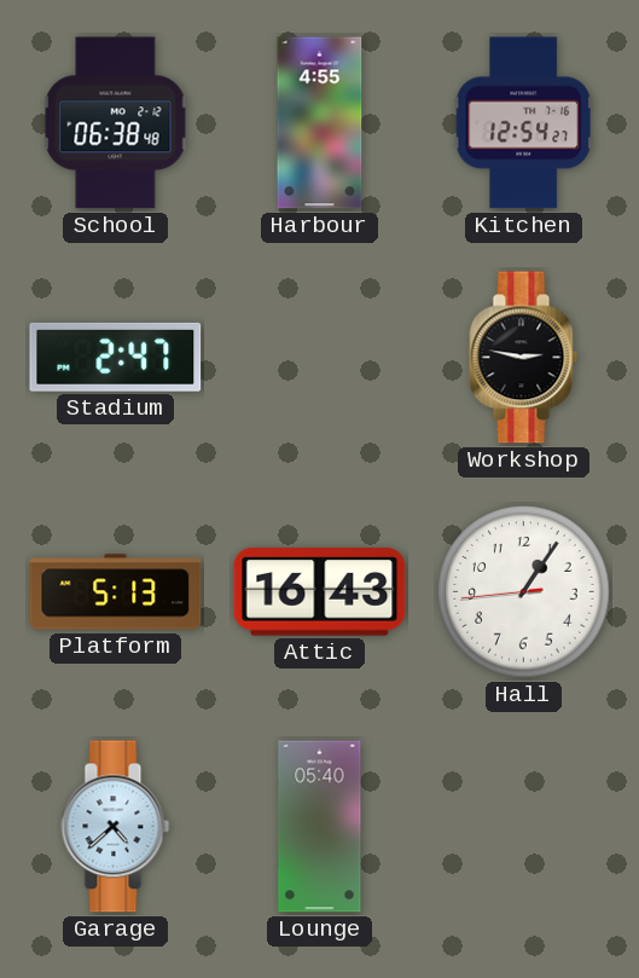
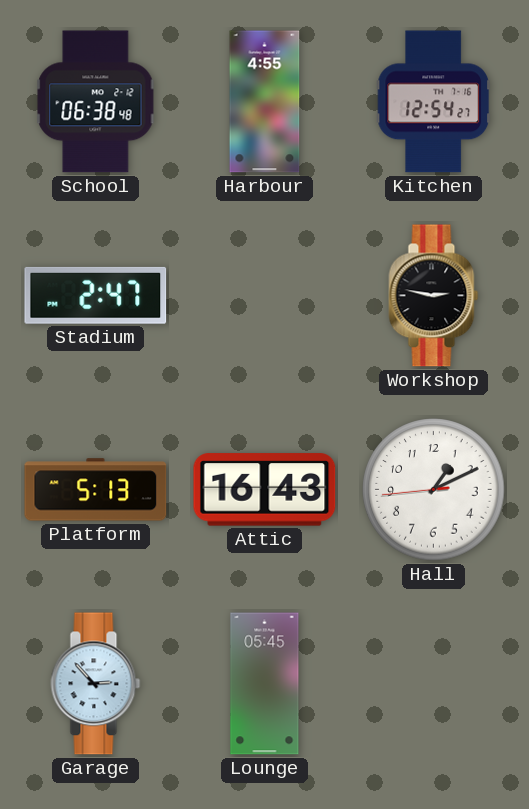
Hall: 1:05 -> 1:10 (434, 490)
Garage: 4:38 -> 2:53 (96, 684)
Lounge: 05:40 -> 05:45 (265, 684)
